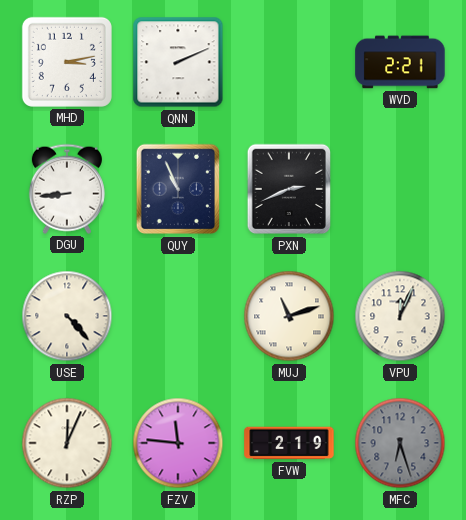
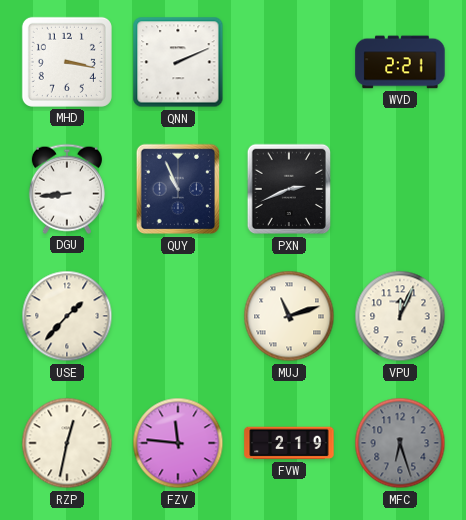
MHD: 3:13 -> 3:17 (67, 62)
USE: 4:23 -> 1:37 (67, 316)
RZP: 12:04 -> 12:32 (67, 443)
